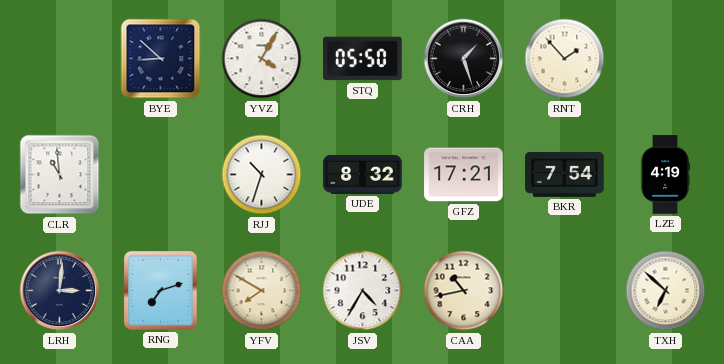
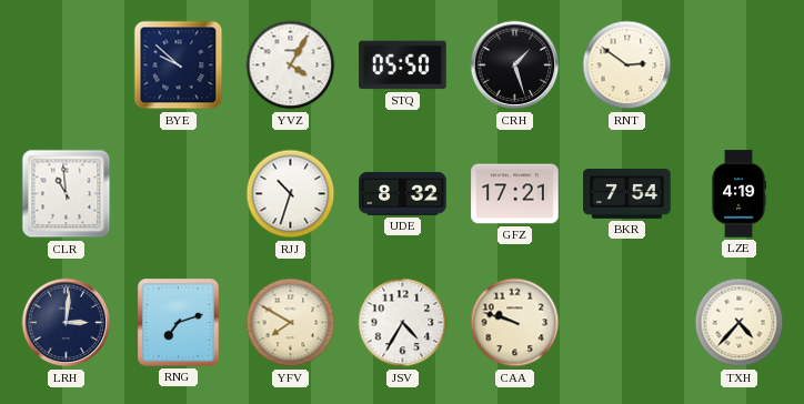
BYE: 8:52 -> 9:52 (179, 65)
RNT: 1:53 -> 2:51 (627, 65)
CAA: 10:43 -> 9:48 (515, 323)
TXH: 6:52 -> 4:37 (740, 323)
